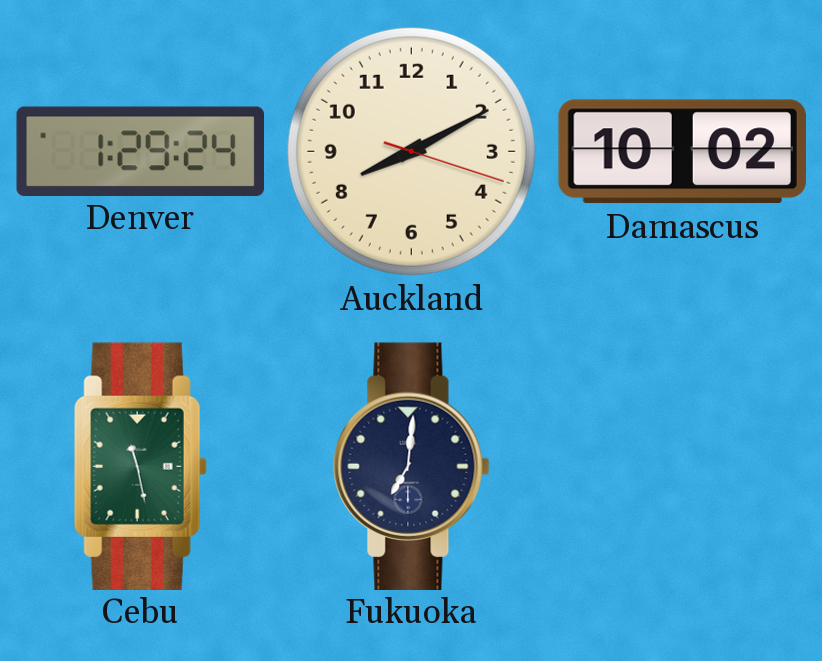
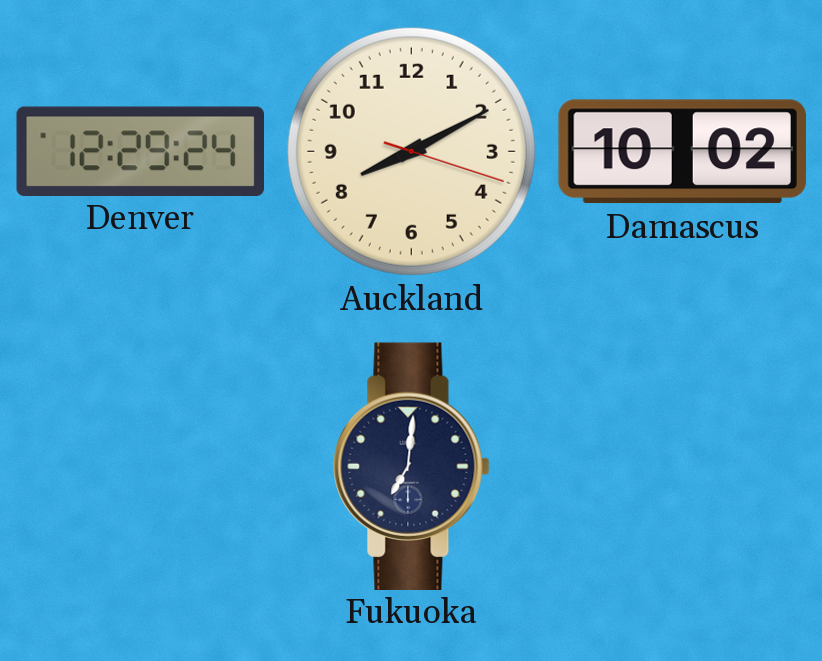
Denver: 1:29 -> 12:29 (140, 151)
Cebu: 11:28 -> none (140, 466)
